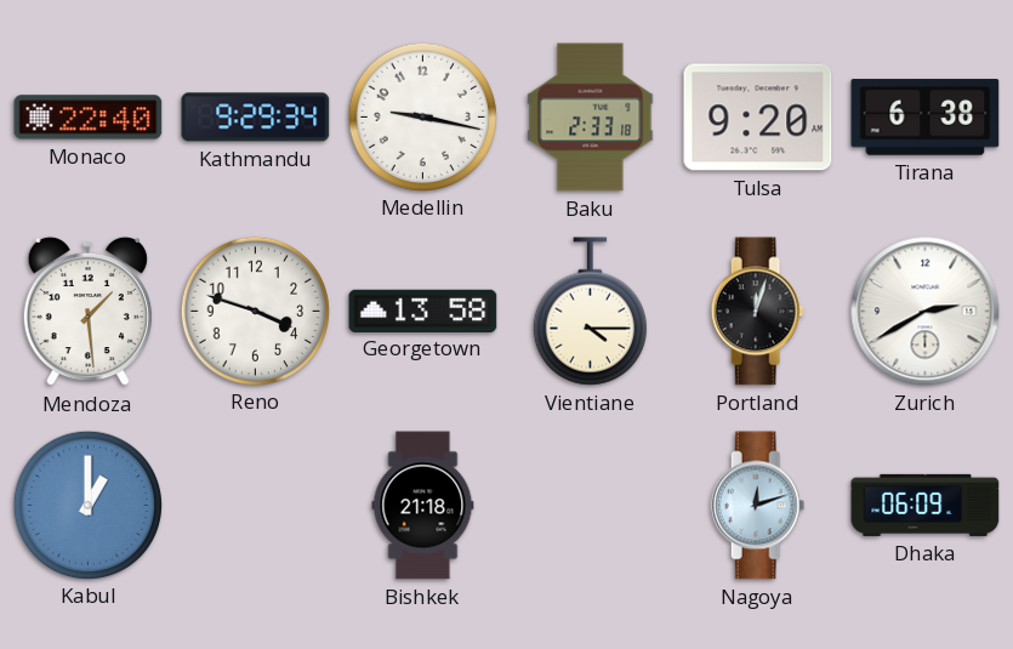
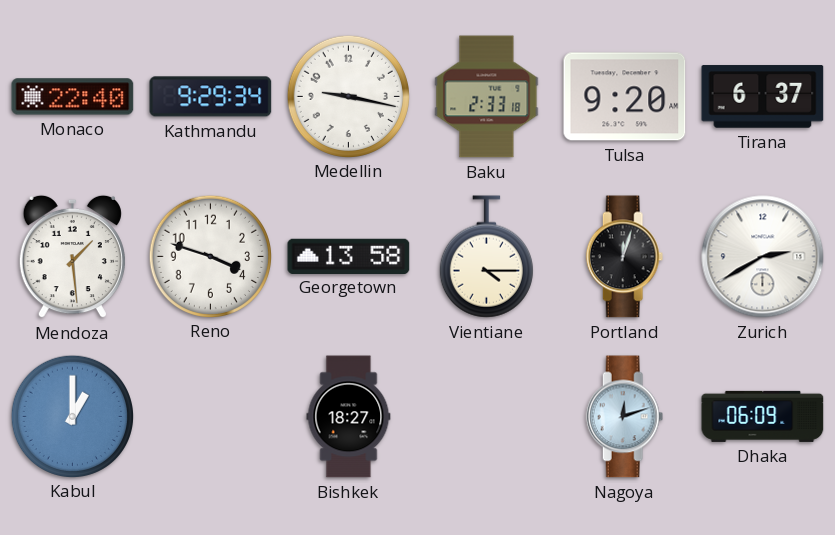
Tirana: 6:38 -> 6:37 (763, 97)
Bishkek: 21:18 -> 18:27 (349, 417)
